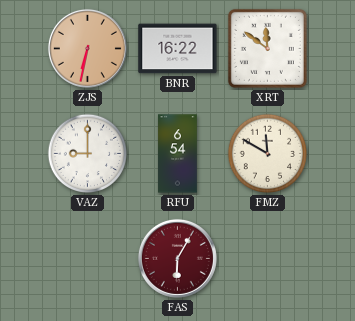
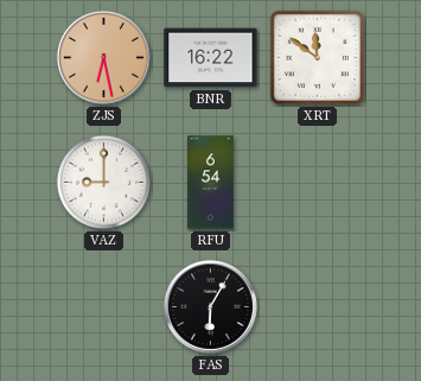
ZJS: 6:32 -> 6:28 (103, 57)
FMZ: 11:50 -> none (268, 154)
FAS dial: burgundy -> black (210, 306)
